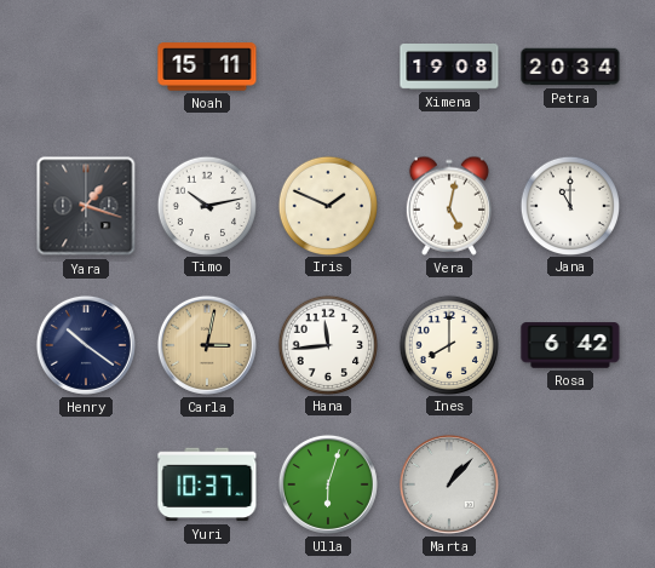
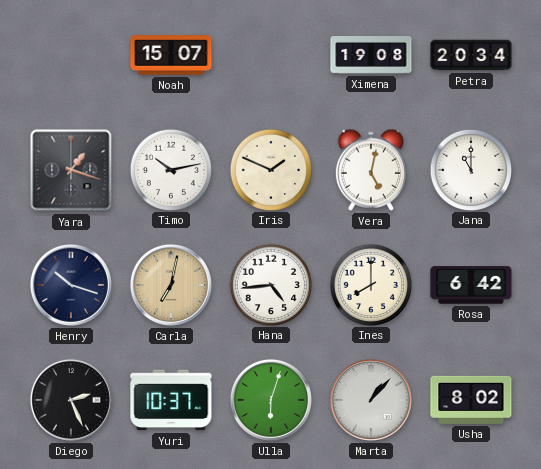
Noah: 15:11 -> 15:07 (171, 55)
Henry: 10:21 -> 10:18 (71, 285)
Carla: 3:02 -> 7:02 (171, 285)
Hana: 11:44 -> 4:44 (270, 284)
Diego: none -> 2:26 (71, 400)
Usha: none -> 8:02 (471, 400)
